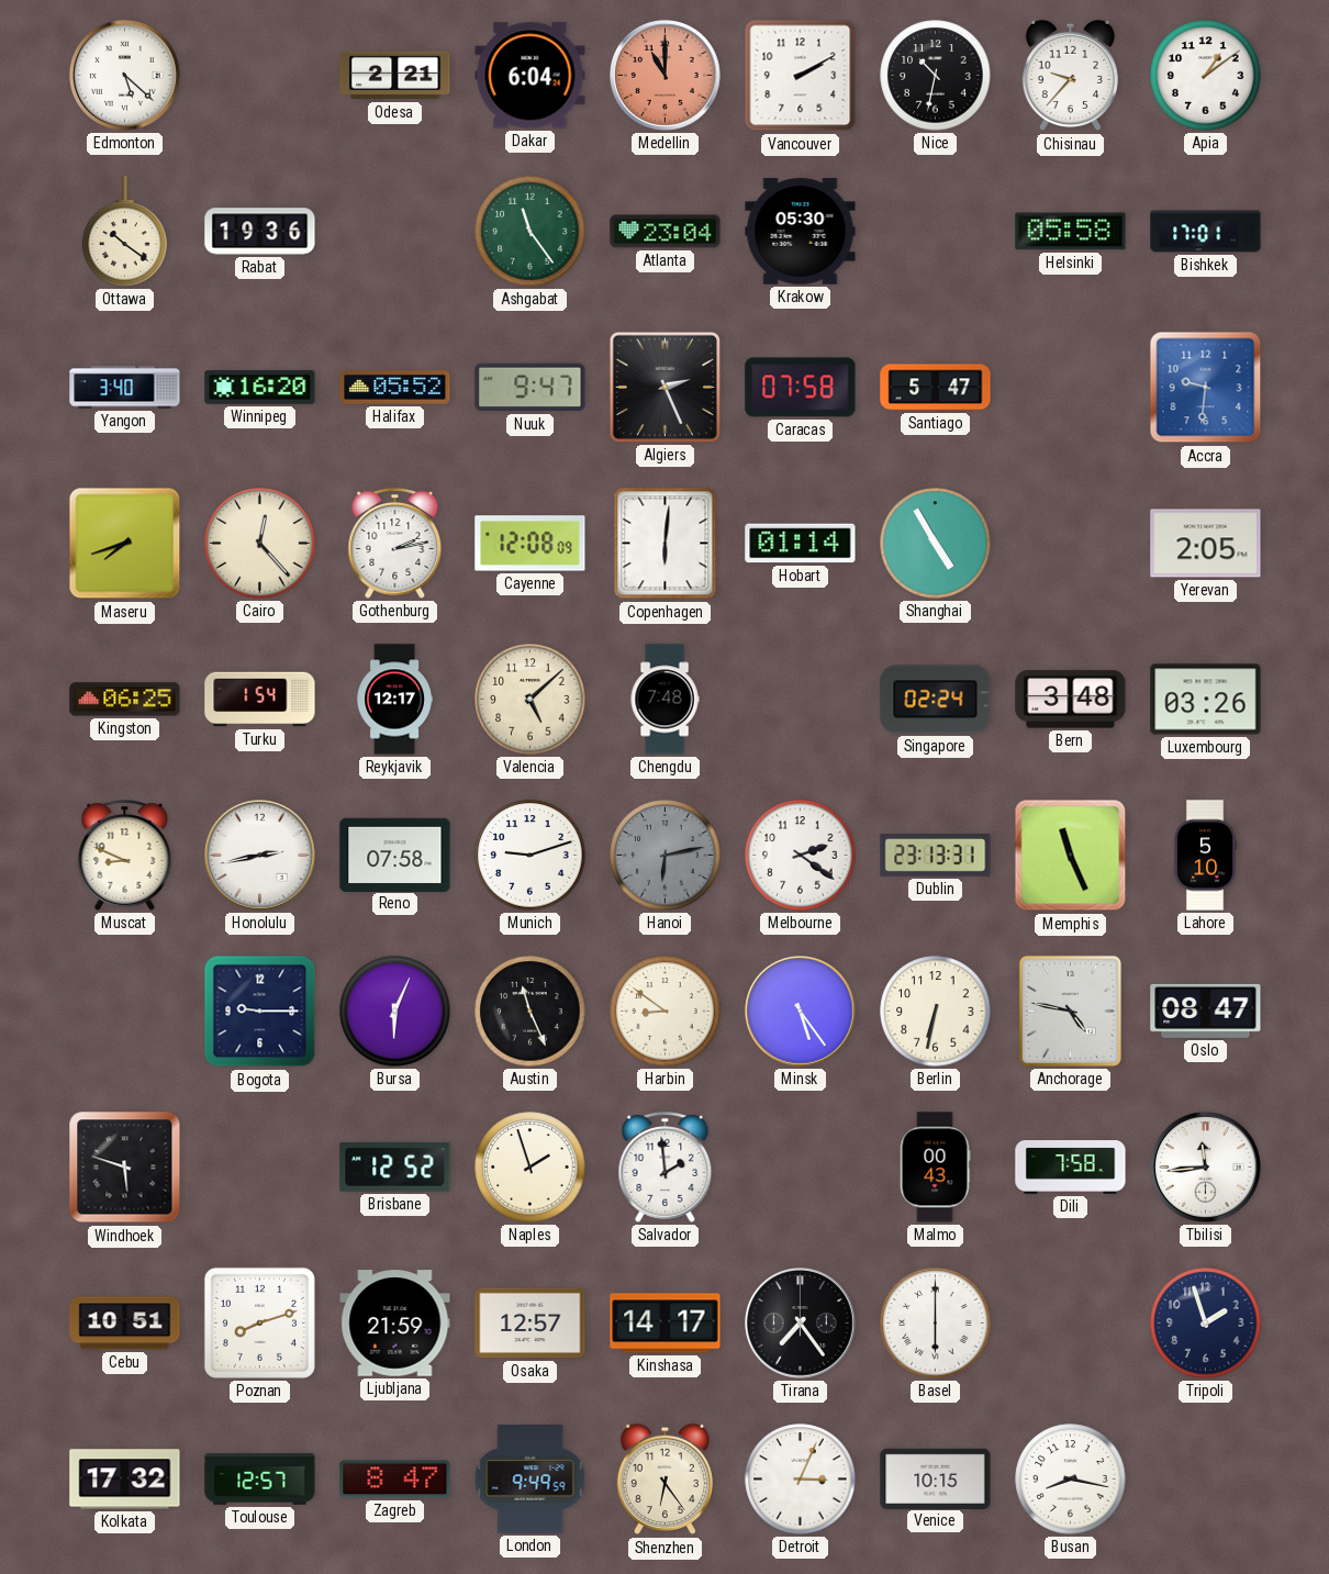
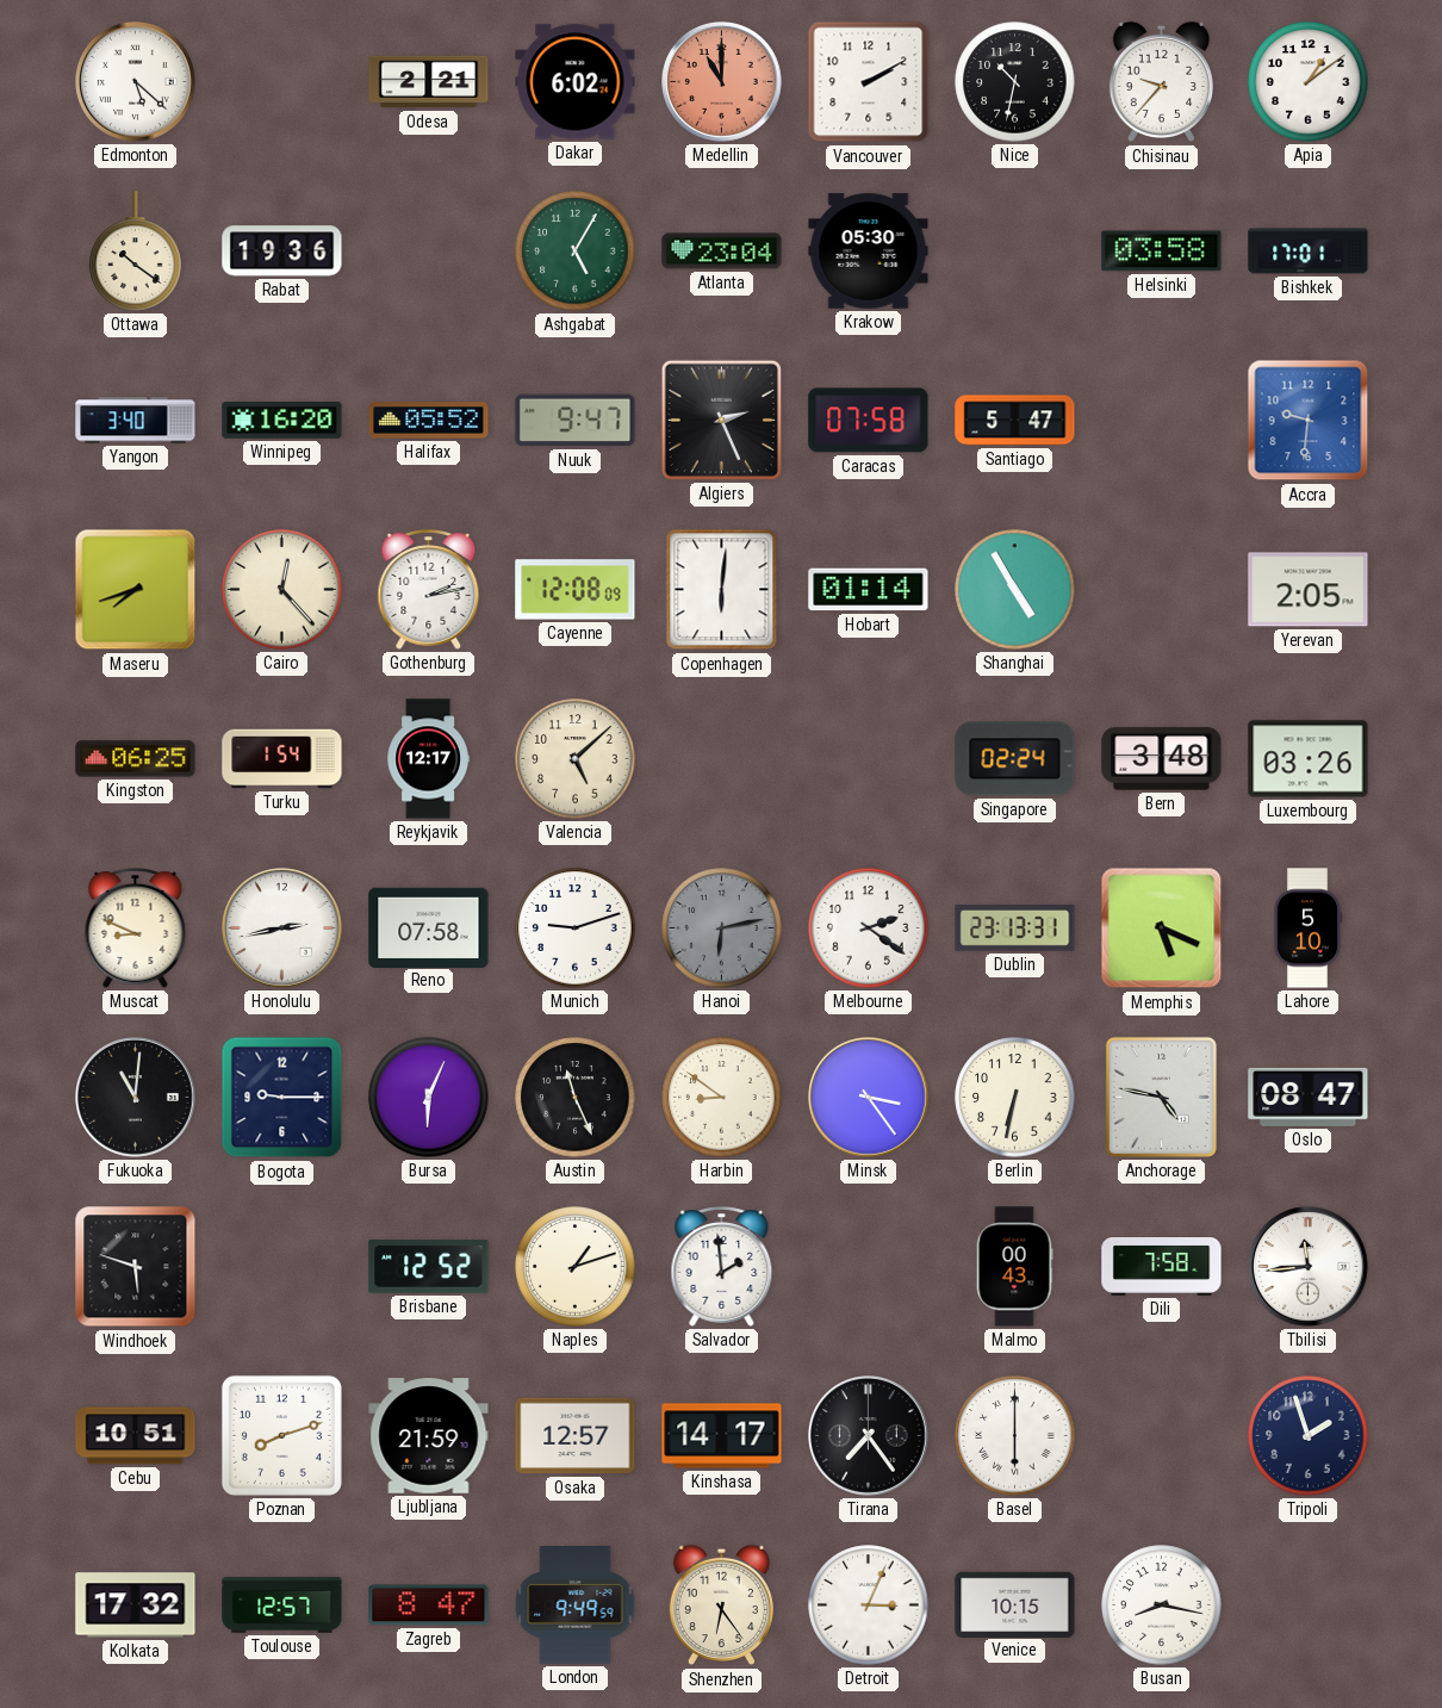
Dakar: 6:04 -> 6:02 (576, 82)
Ashgabat: 11:24 -> 5:05 (576, 251)
Helsinki: 05:58 -> 03:58 (1162, 251)
Chengdu: 7:48 -> none (664, 700)
Memphis: 11:26 -> 5:19 (1162, 928)
Fukuoka: none -> 11:01 (136, 1098)
Minsk: 5:24 -> 3:24 (869, 1098)
Naples: 1:57 -> 1:12 (576, 1267)
